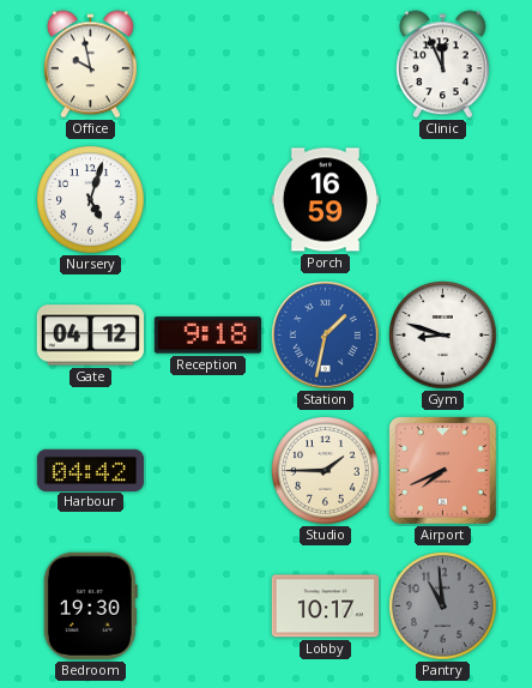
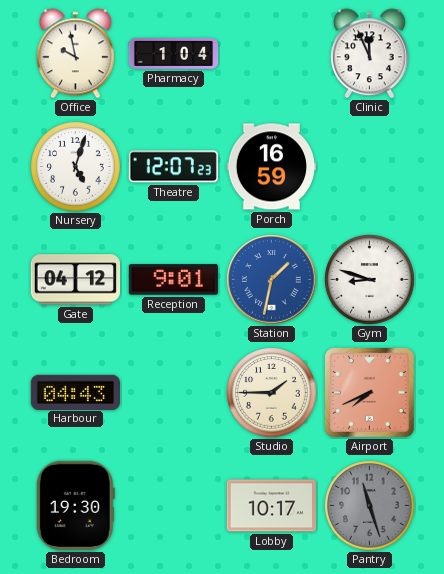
Pharmacy: none -> 1:04 (174, 54)
Theatre: none -> 12:07 (173, 167)
Reception: 9:18 -> 9:01 (173, 280)
Harbour: 04:42 -> 04:43 (75, 392)
Pantry: 10:59 -> 11:27 (370, 506)
